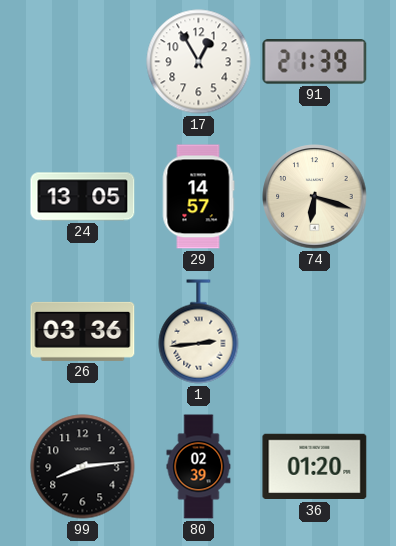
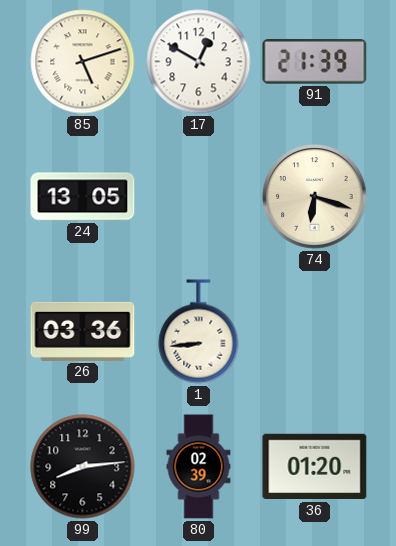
85: none -> 5:12 (83, 62)
17: 12:55 -> 12:50 (199, 62)
29: 14:57 -> none (198, 197)
1: 2:44 -> 8:44 (199, 332)
